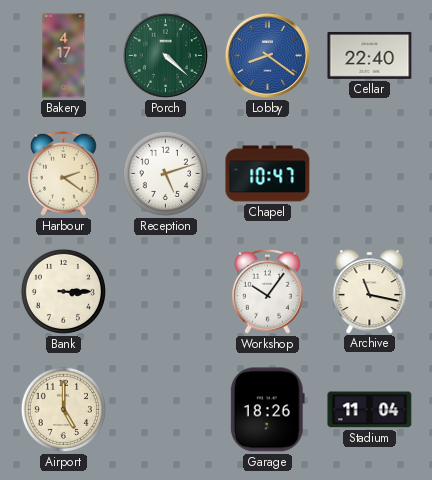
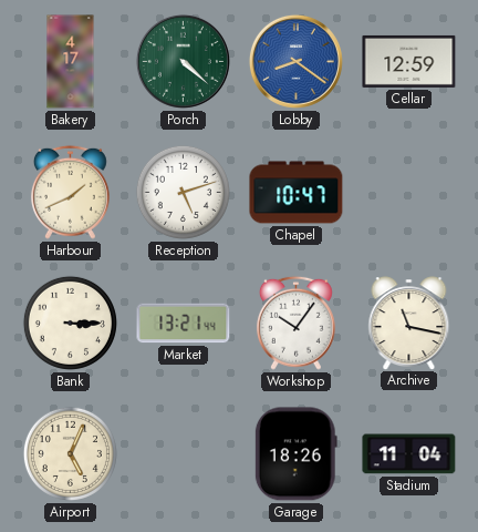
Cellar: 22:40 -> 12:59 (409, 61)
Harbour: 2:21 -> 1:41 (70, 192)
Market: none -> 13:21 (184, 324)
Airport: 5:00 -> 5:04 (70, 453)
